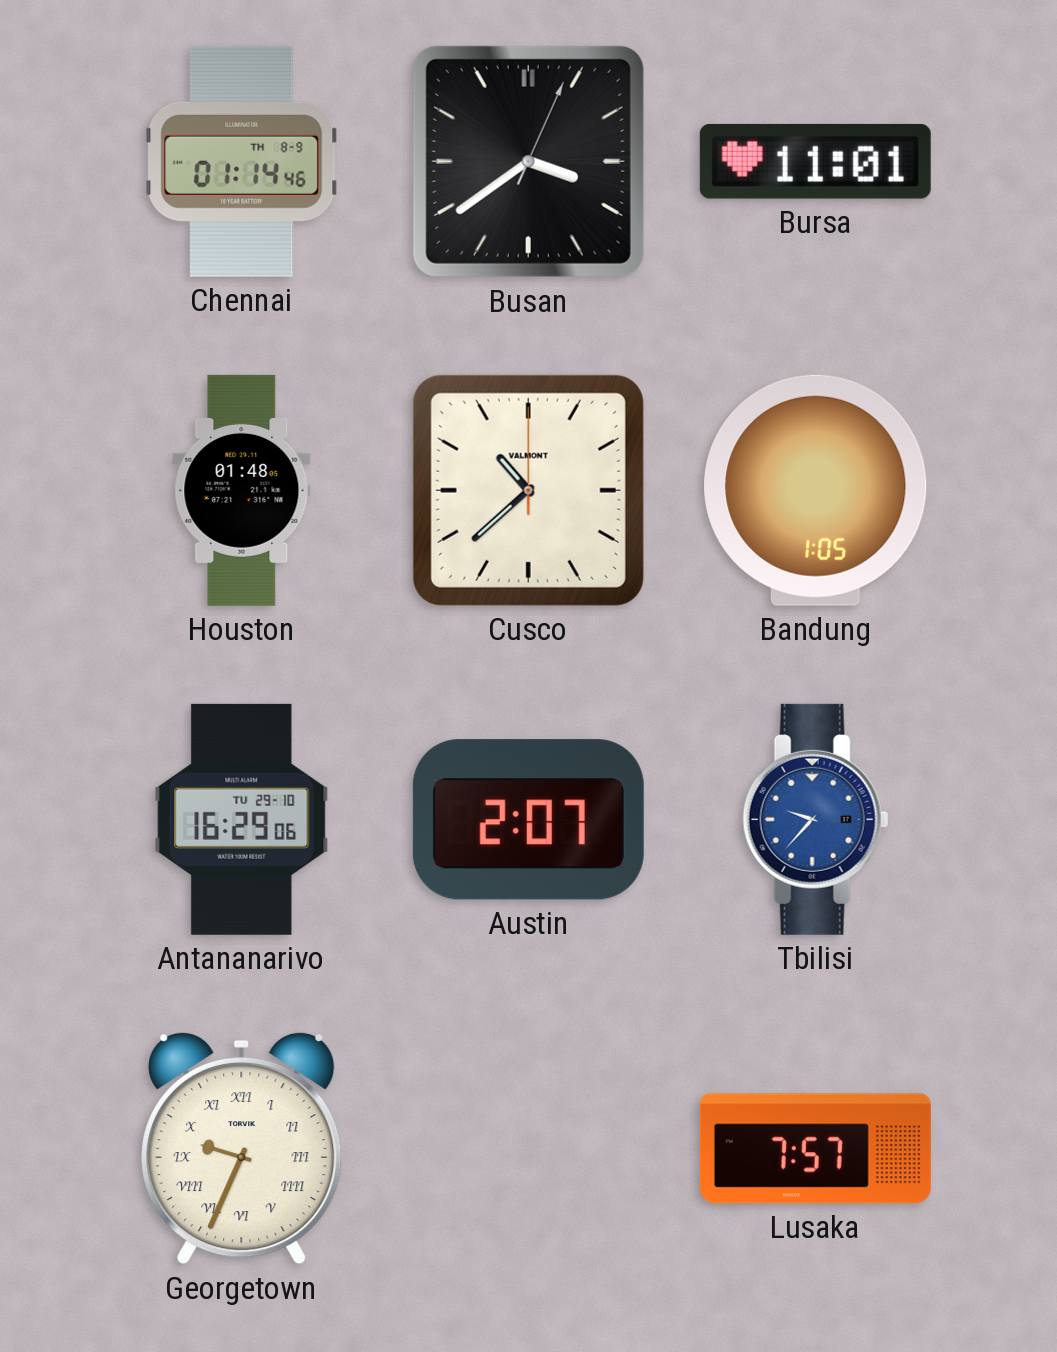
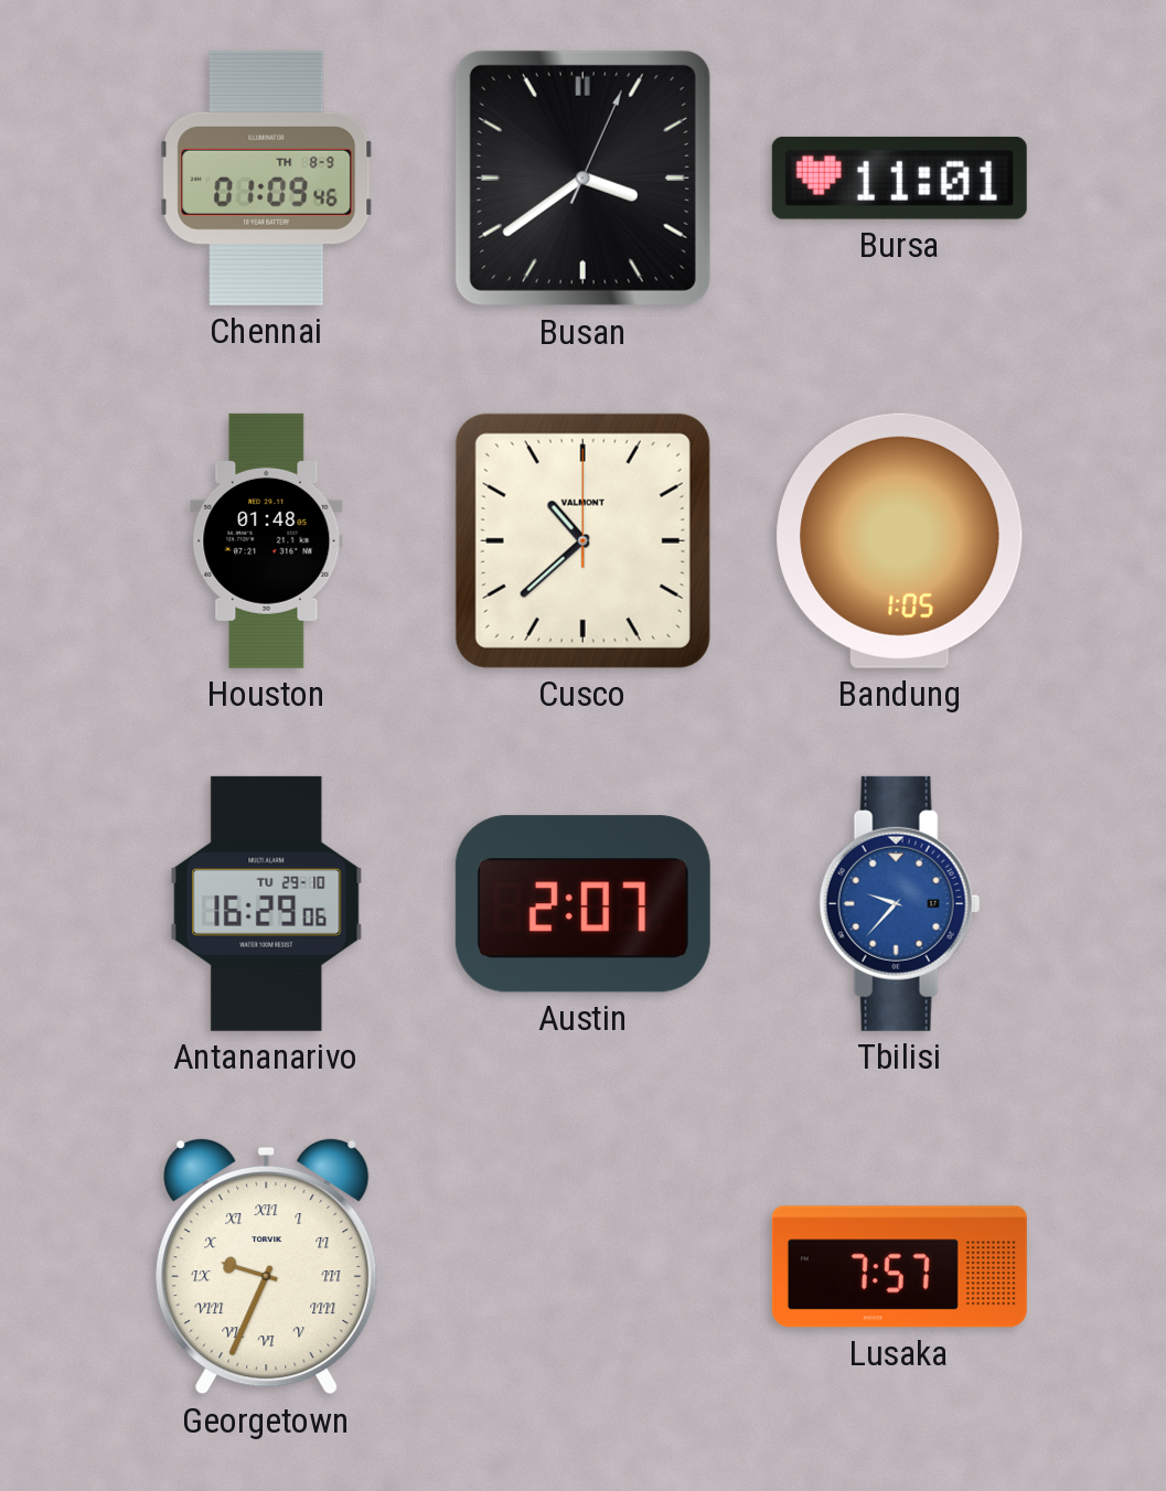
Chennai: 01:14 -> 01:09 (267, 178)
